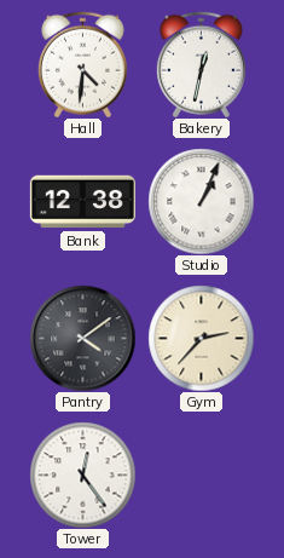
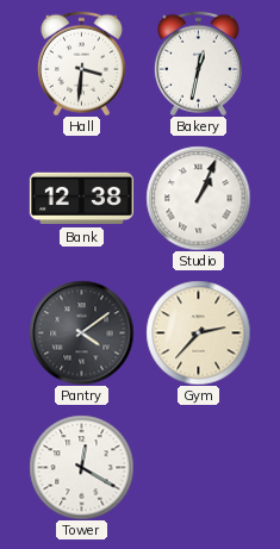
Hall: 4:31 -> 3:31 (81, 63)
Tower: 12:24 -> 12:20 (81, 467)
